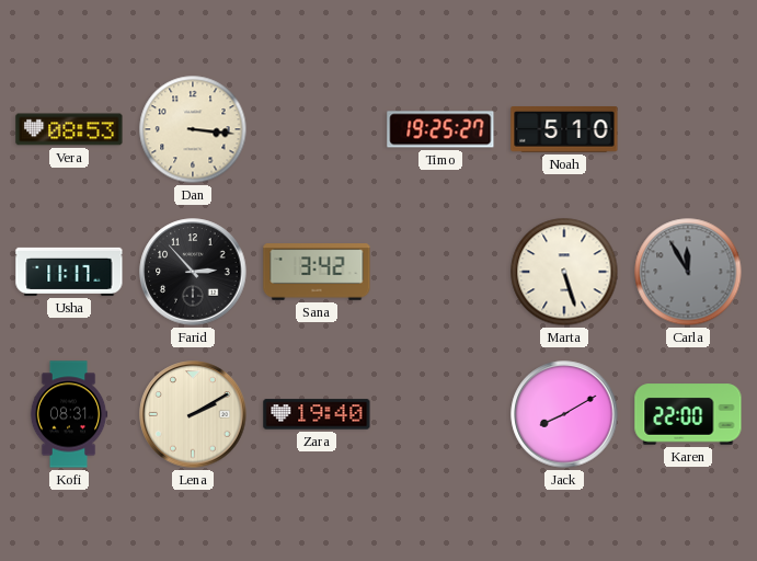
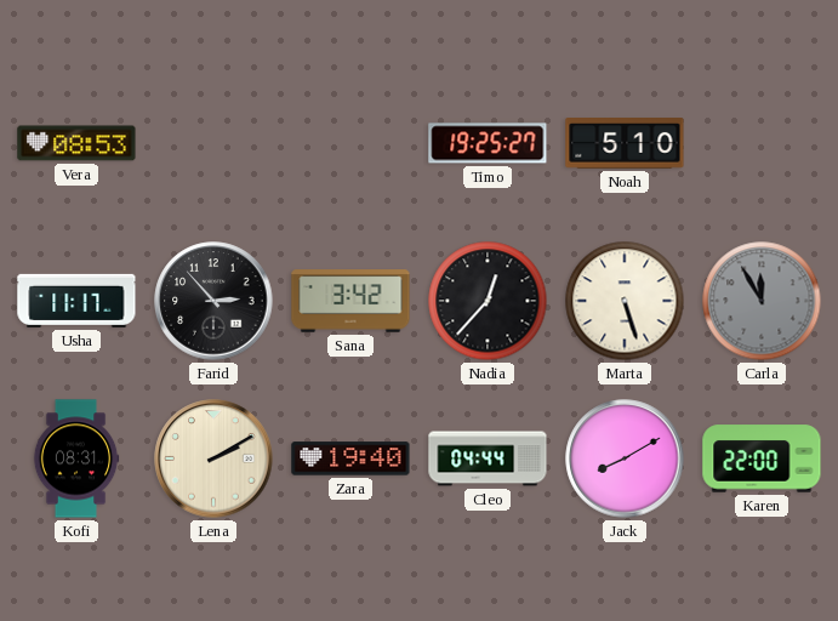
Dan: 3:16 -> none (193, 129)
Nadia: none -> 12:37 (488, 301)
Cleo: none -> 04:44 (488, 458)
